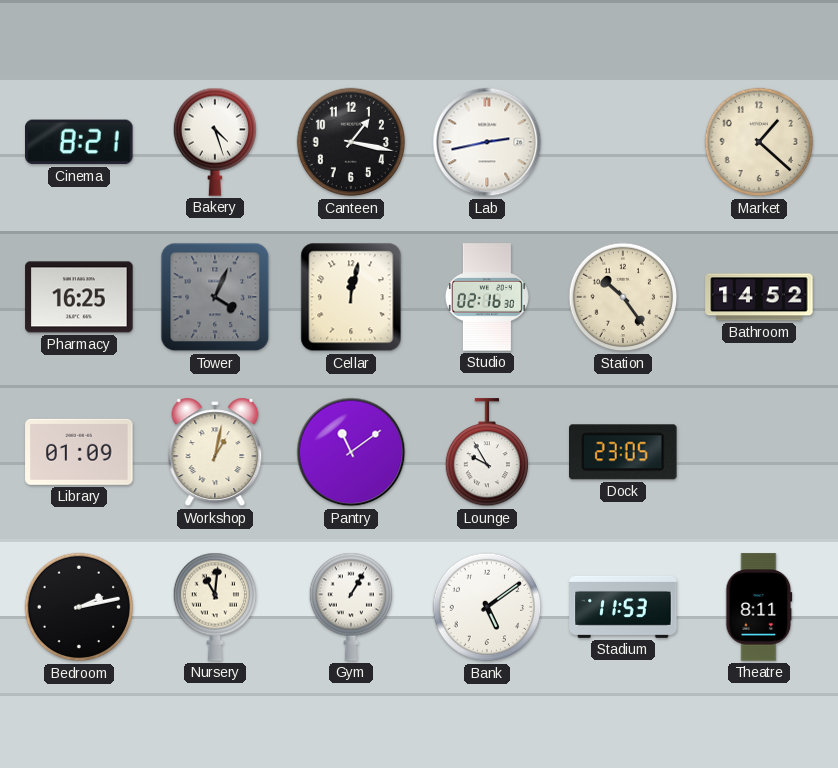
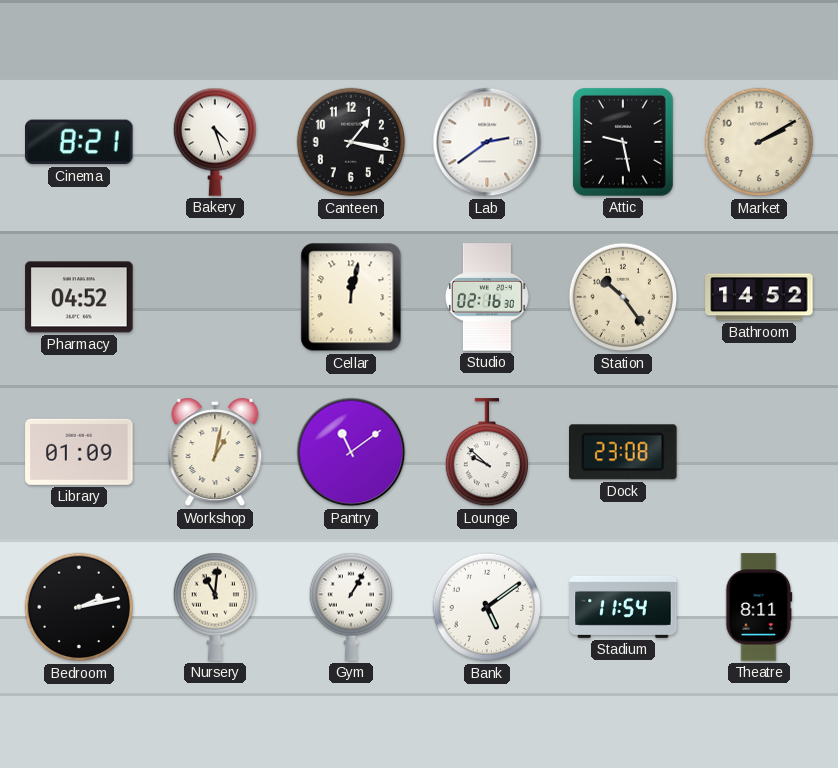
Lab: 2:43 -> 2:39 (487, 142)
Attic: none -> 9:28 (623, 142)
Market: 1:22 -> 2:10 (759, 142)
Pharmacy: 16:25 -> 04:52 (79, 297)
Tower: 4:04 -> none (215, 297)
Lounge: 9:55 -> 9:52 (486, 453)
Dock: 23:05 -> 23:08 (624, 452)
Stadium: 11:53 -> 11:54 (623, 607)
